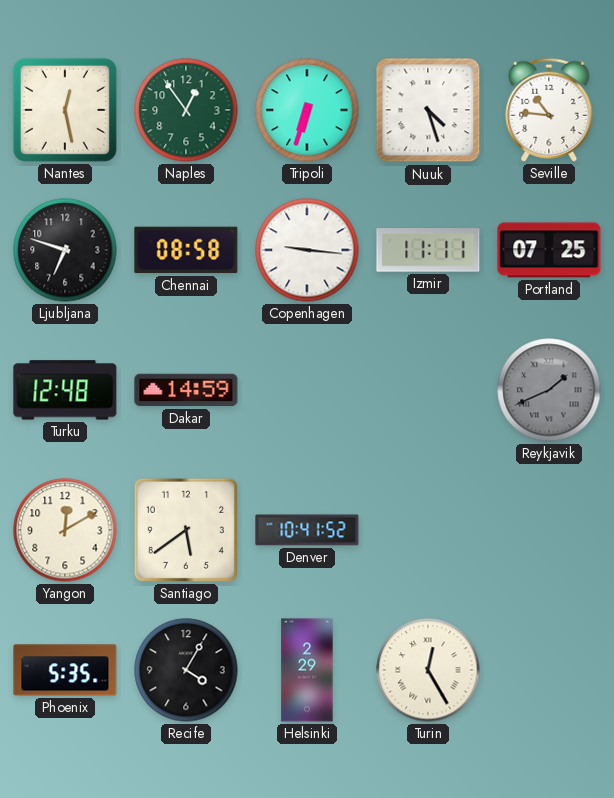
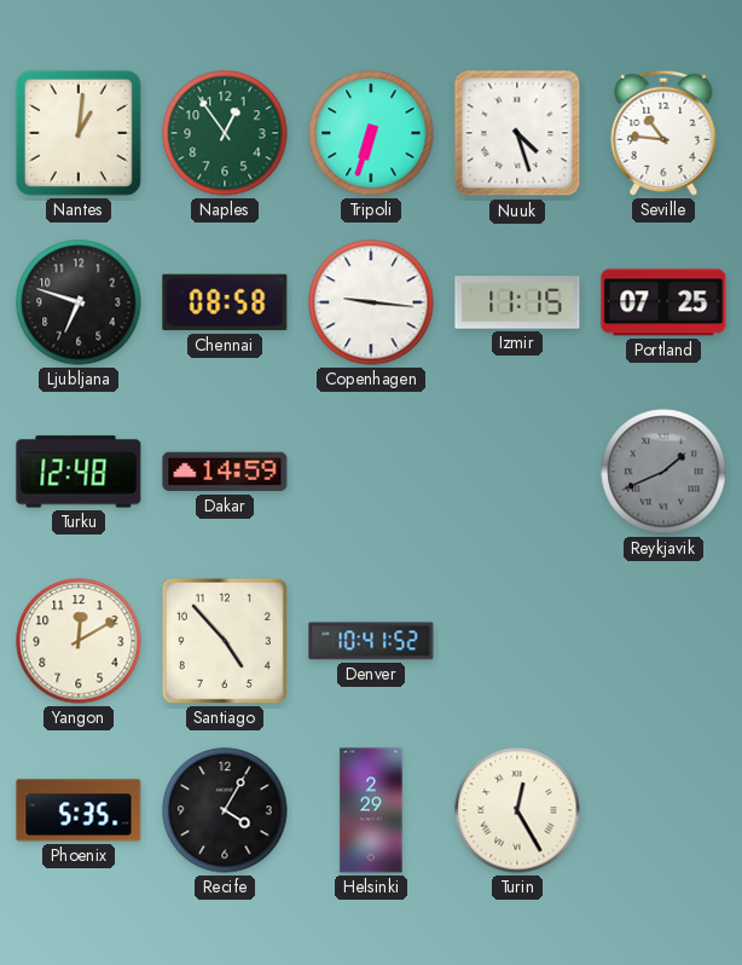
Nantes: 12:28 -> 1:01 (79, 133)
Izmir: 11:11 -> 11:15 (517, 302)
Santiago: 5:39 -> 4:53 (225, 641)
